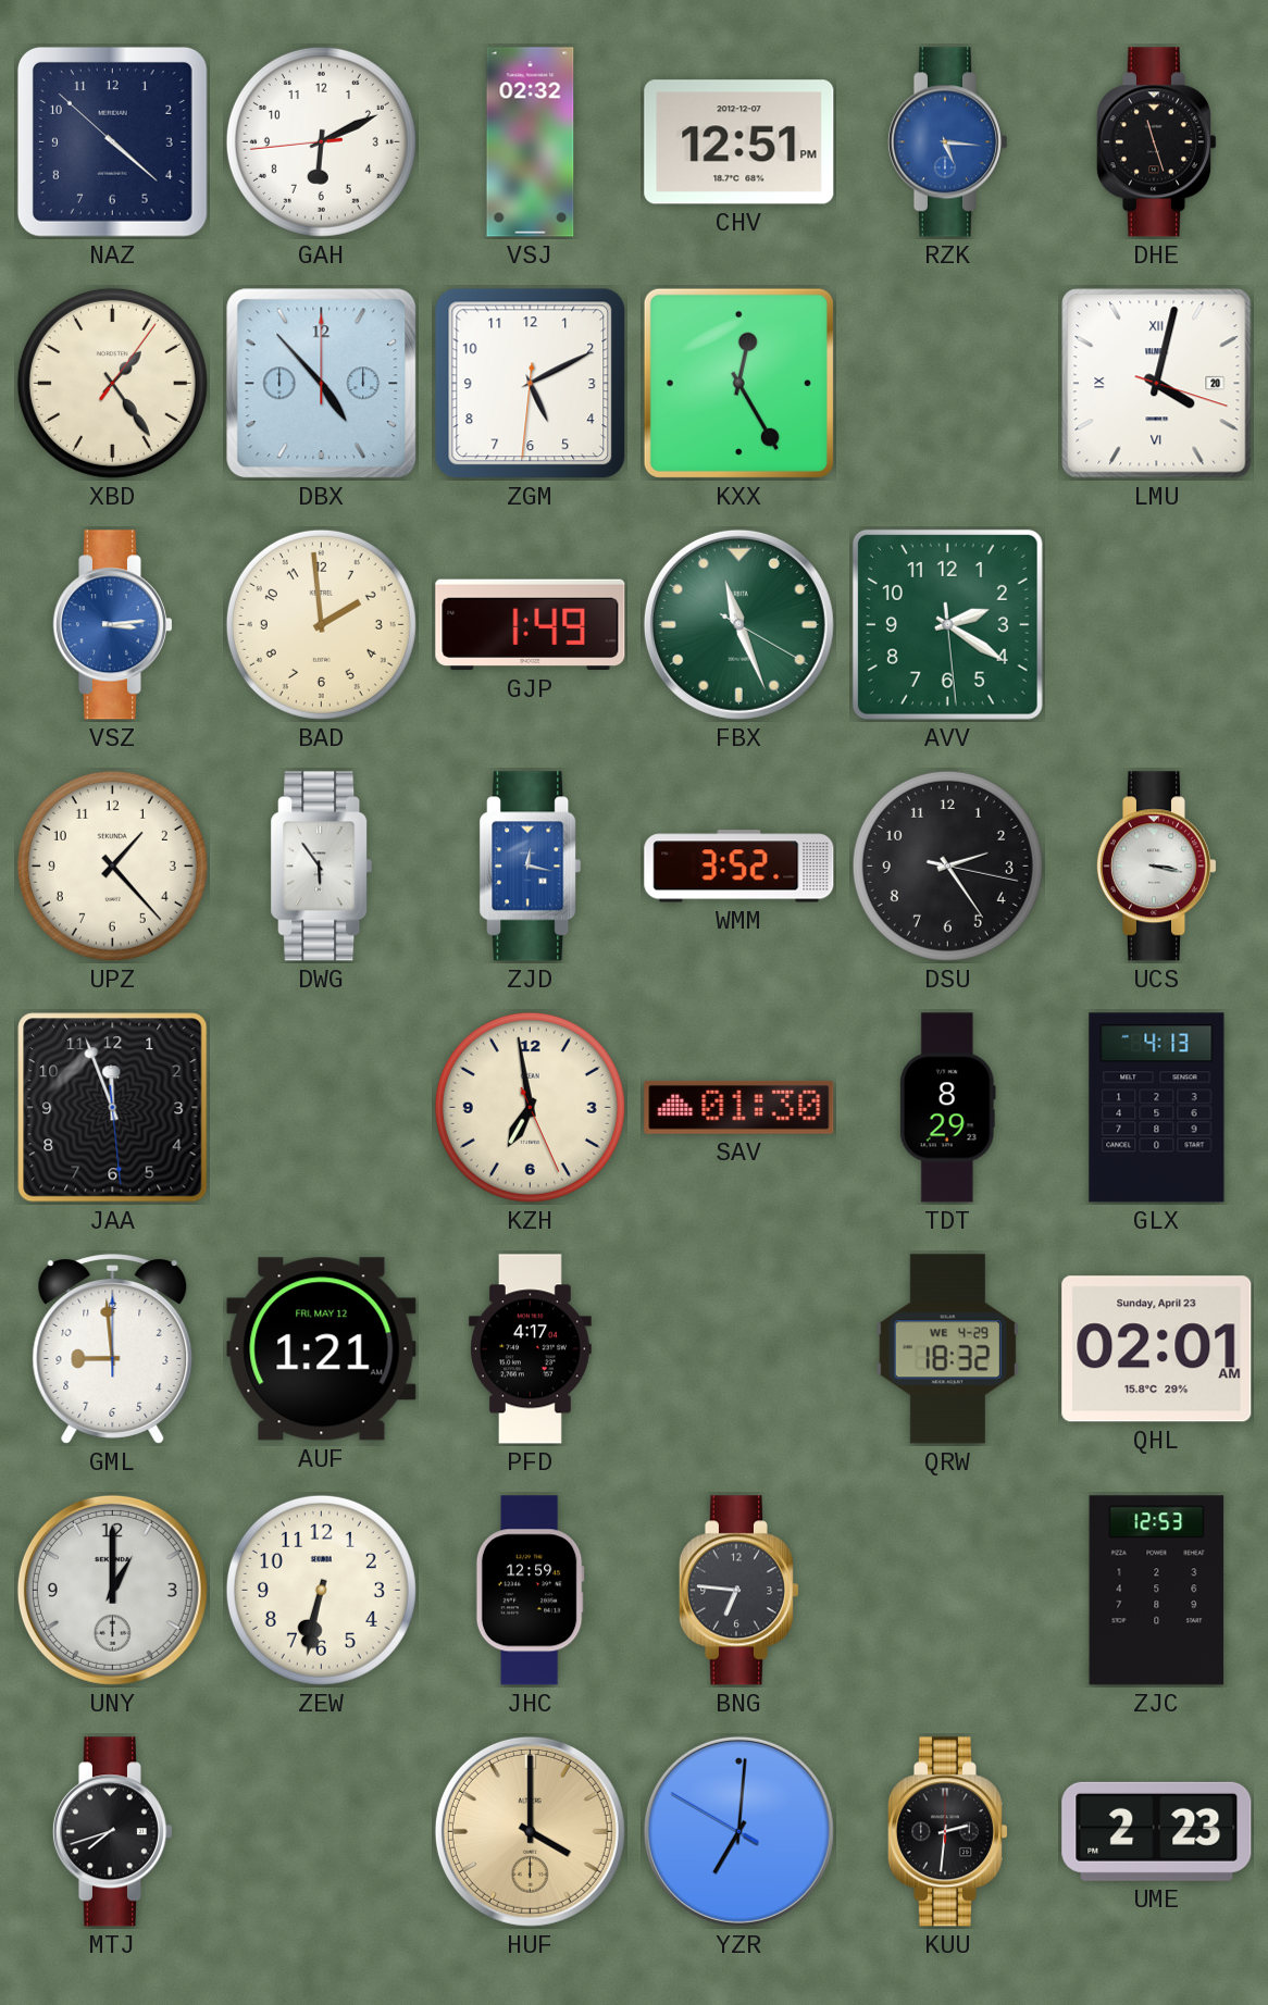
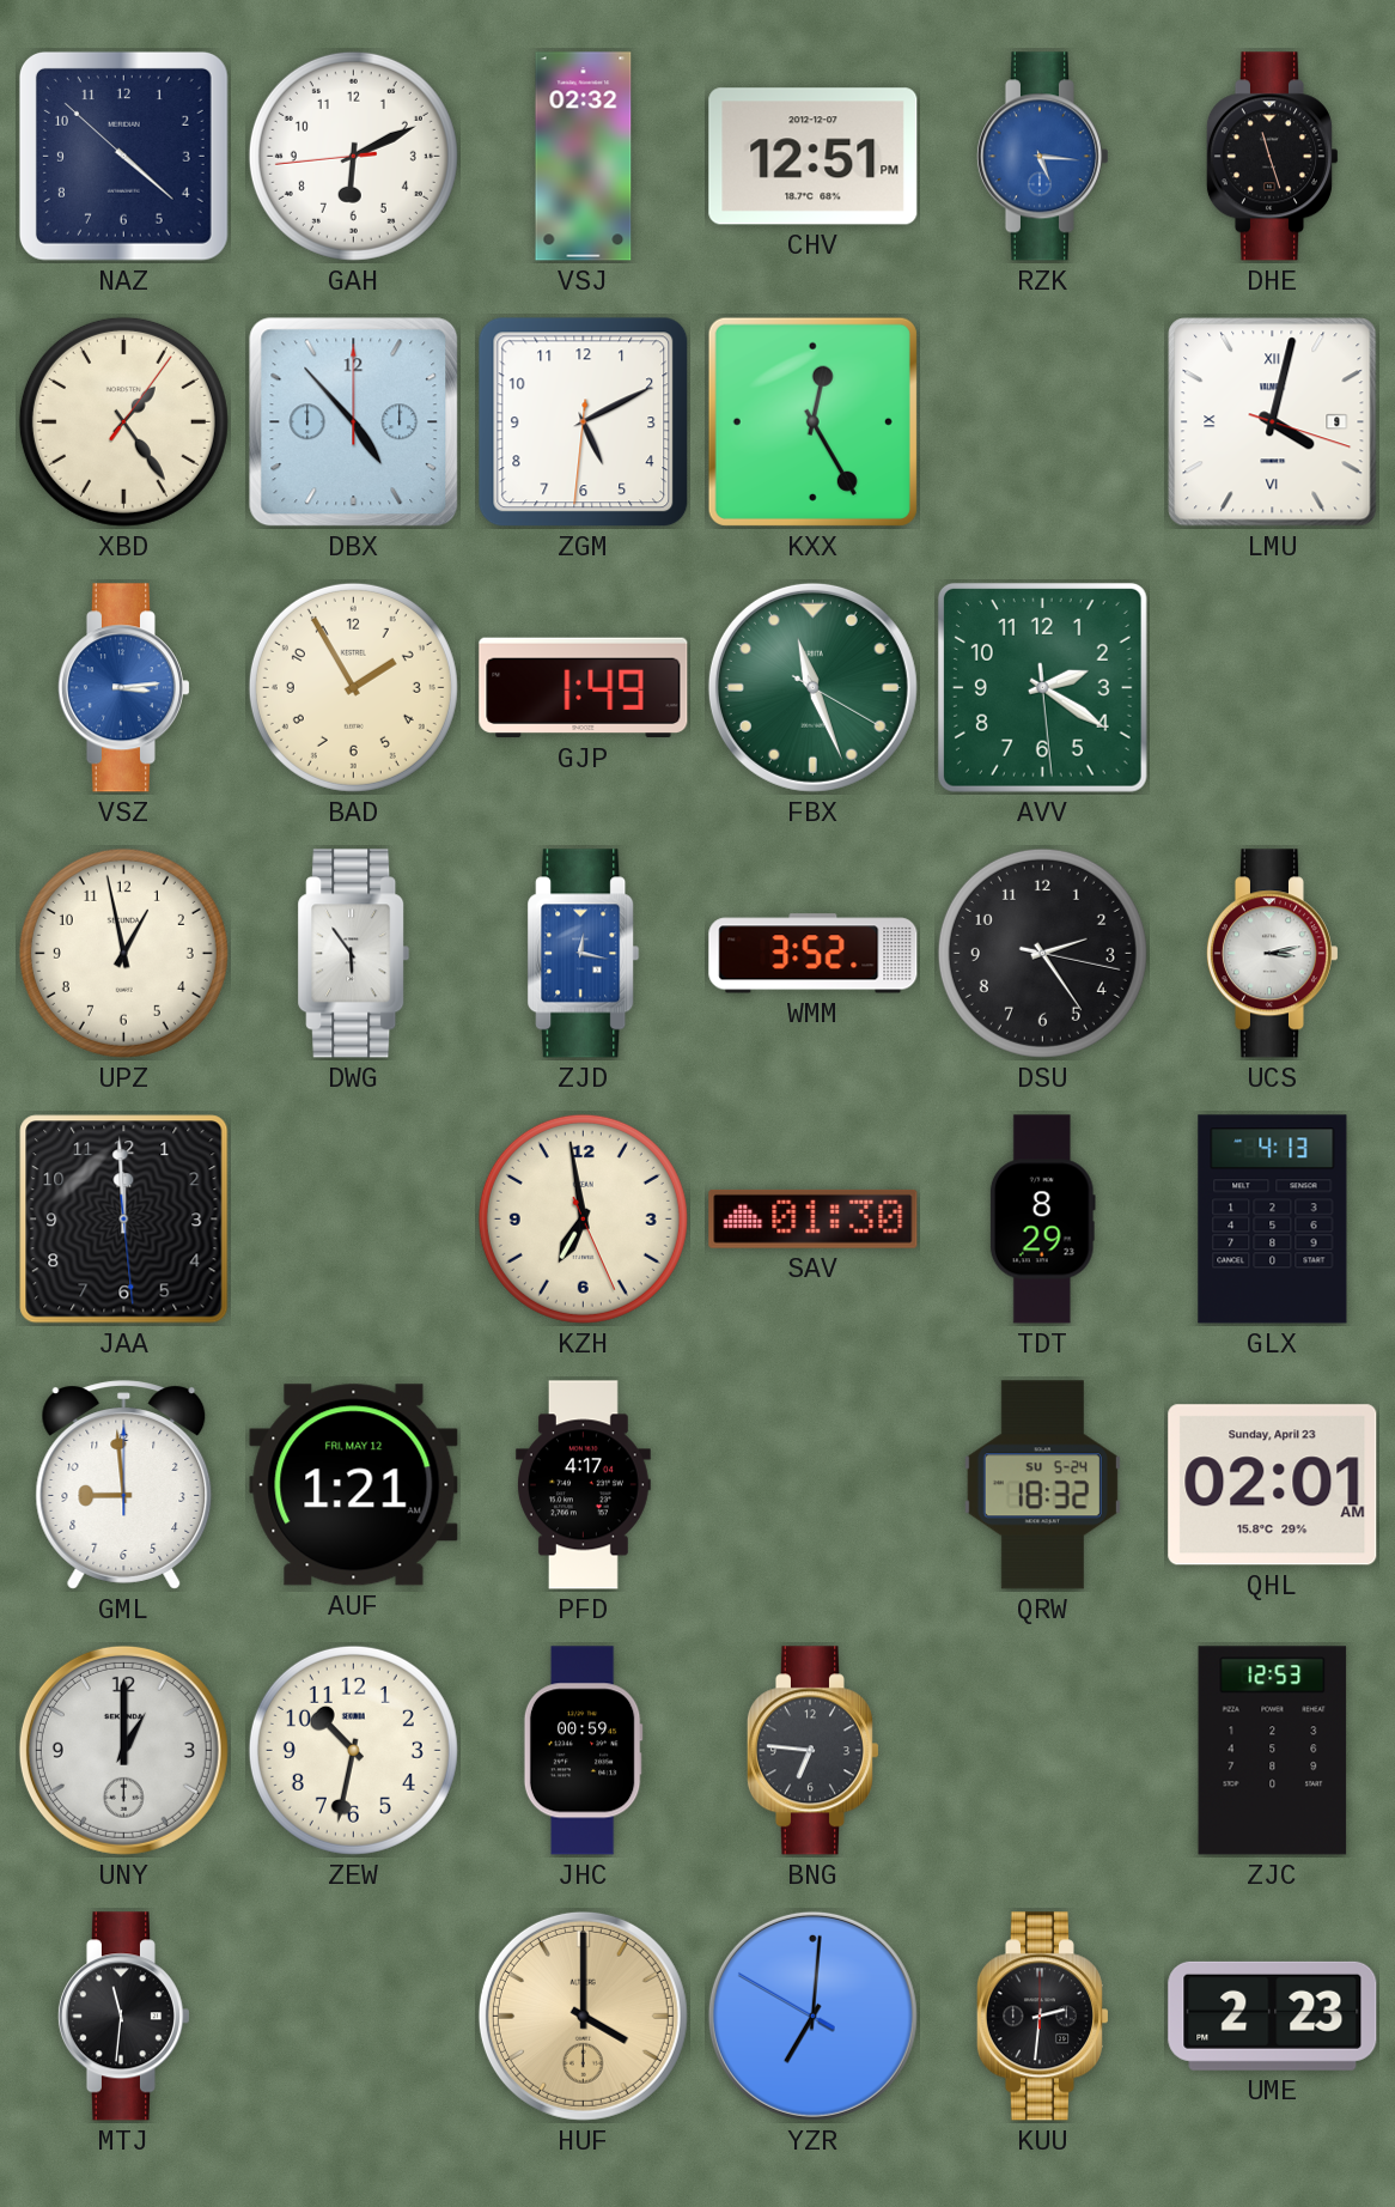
LMU date: 20 -> 9 (1273, 422)
BAD: 1:59 -> 1:55 (353, 687)
UPZ: 1:23 -> 12:58 (123, 953)
UCS: 3:17 -> 3:13 (1272, 954)
JAA: 11:56 -> 11:59 (124, 1220)
QRW date: WE 4-29 -> SU 5-24 (1042, 1485)
ZEW: 6:32 -> 10:32 (353, 1750)
JHC: 12:59 -> 00:59 (583, 1751)
MTJ: 7:42 -> 11:31 (123, 2017)
